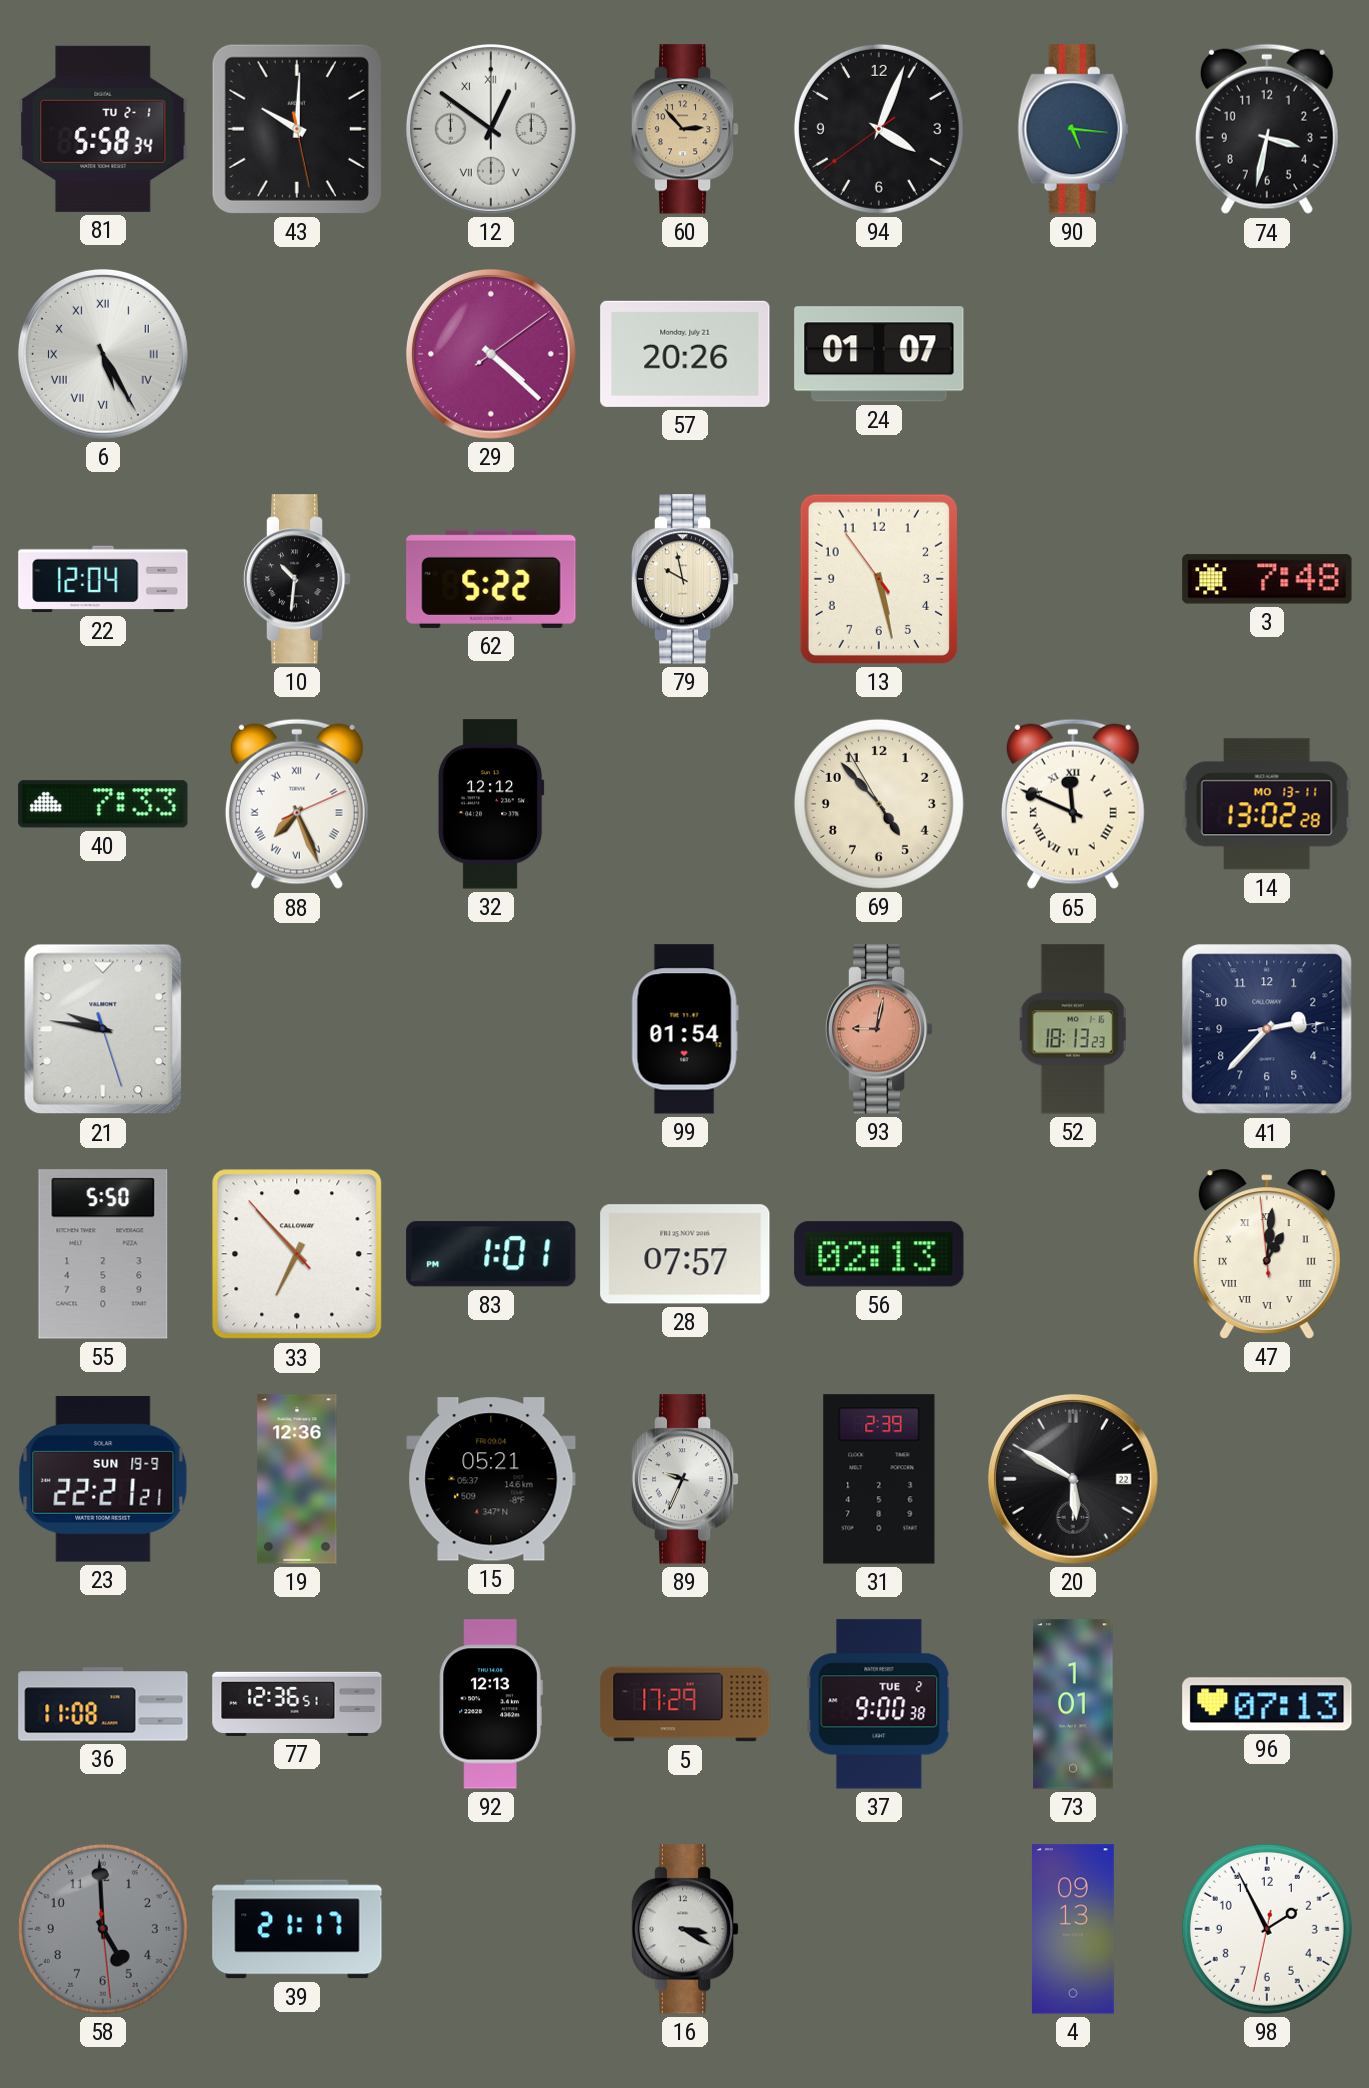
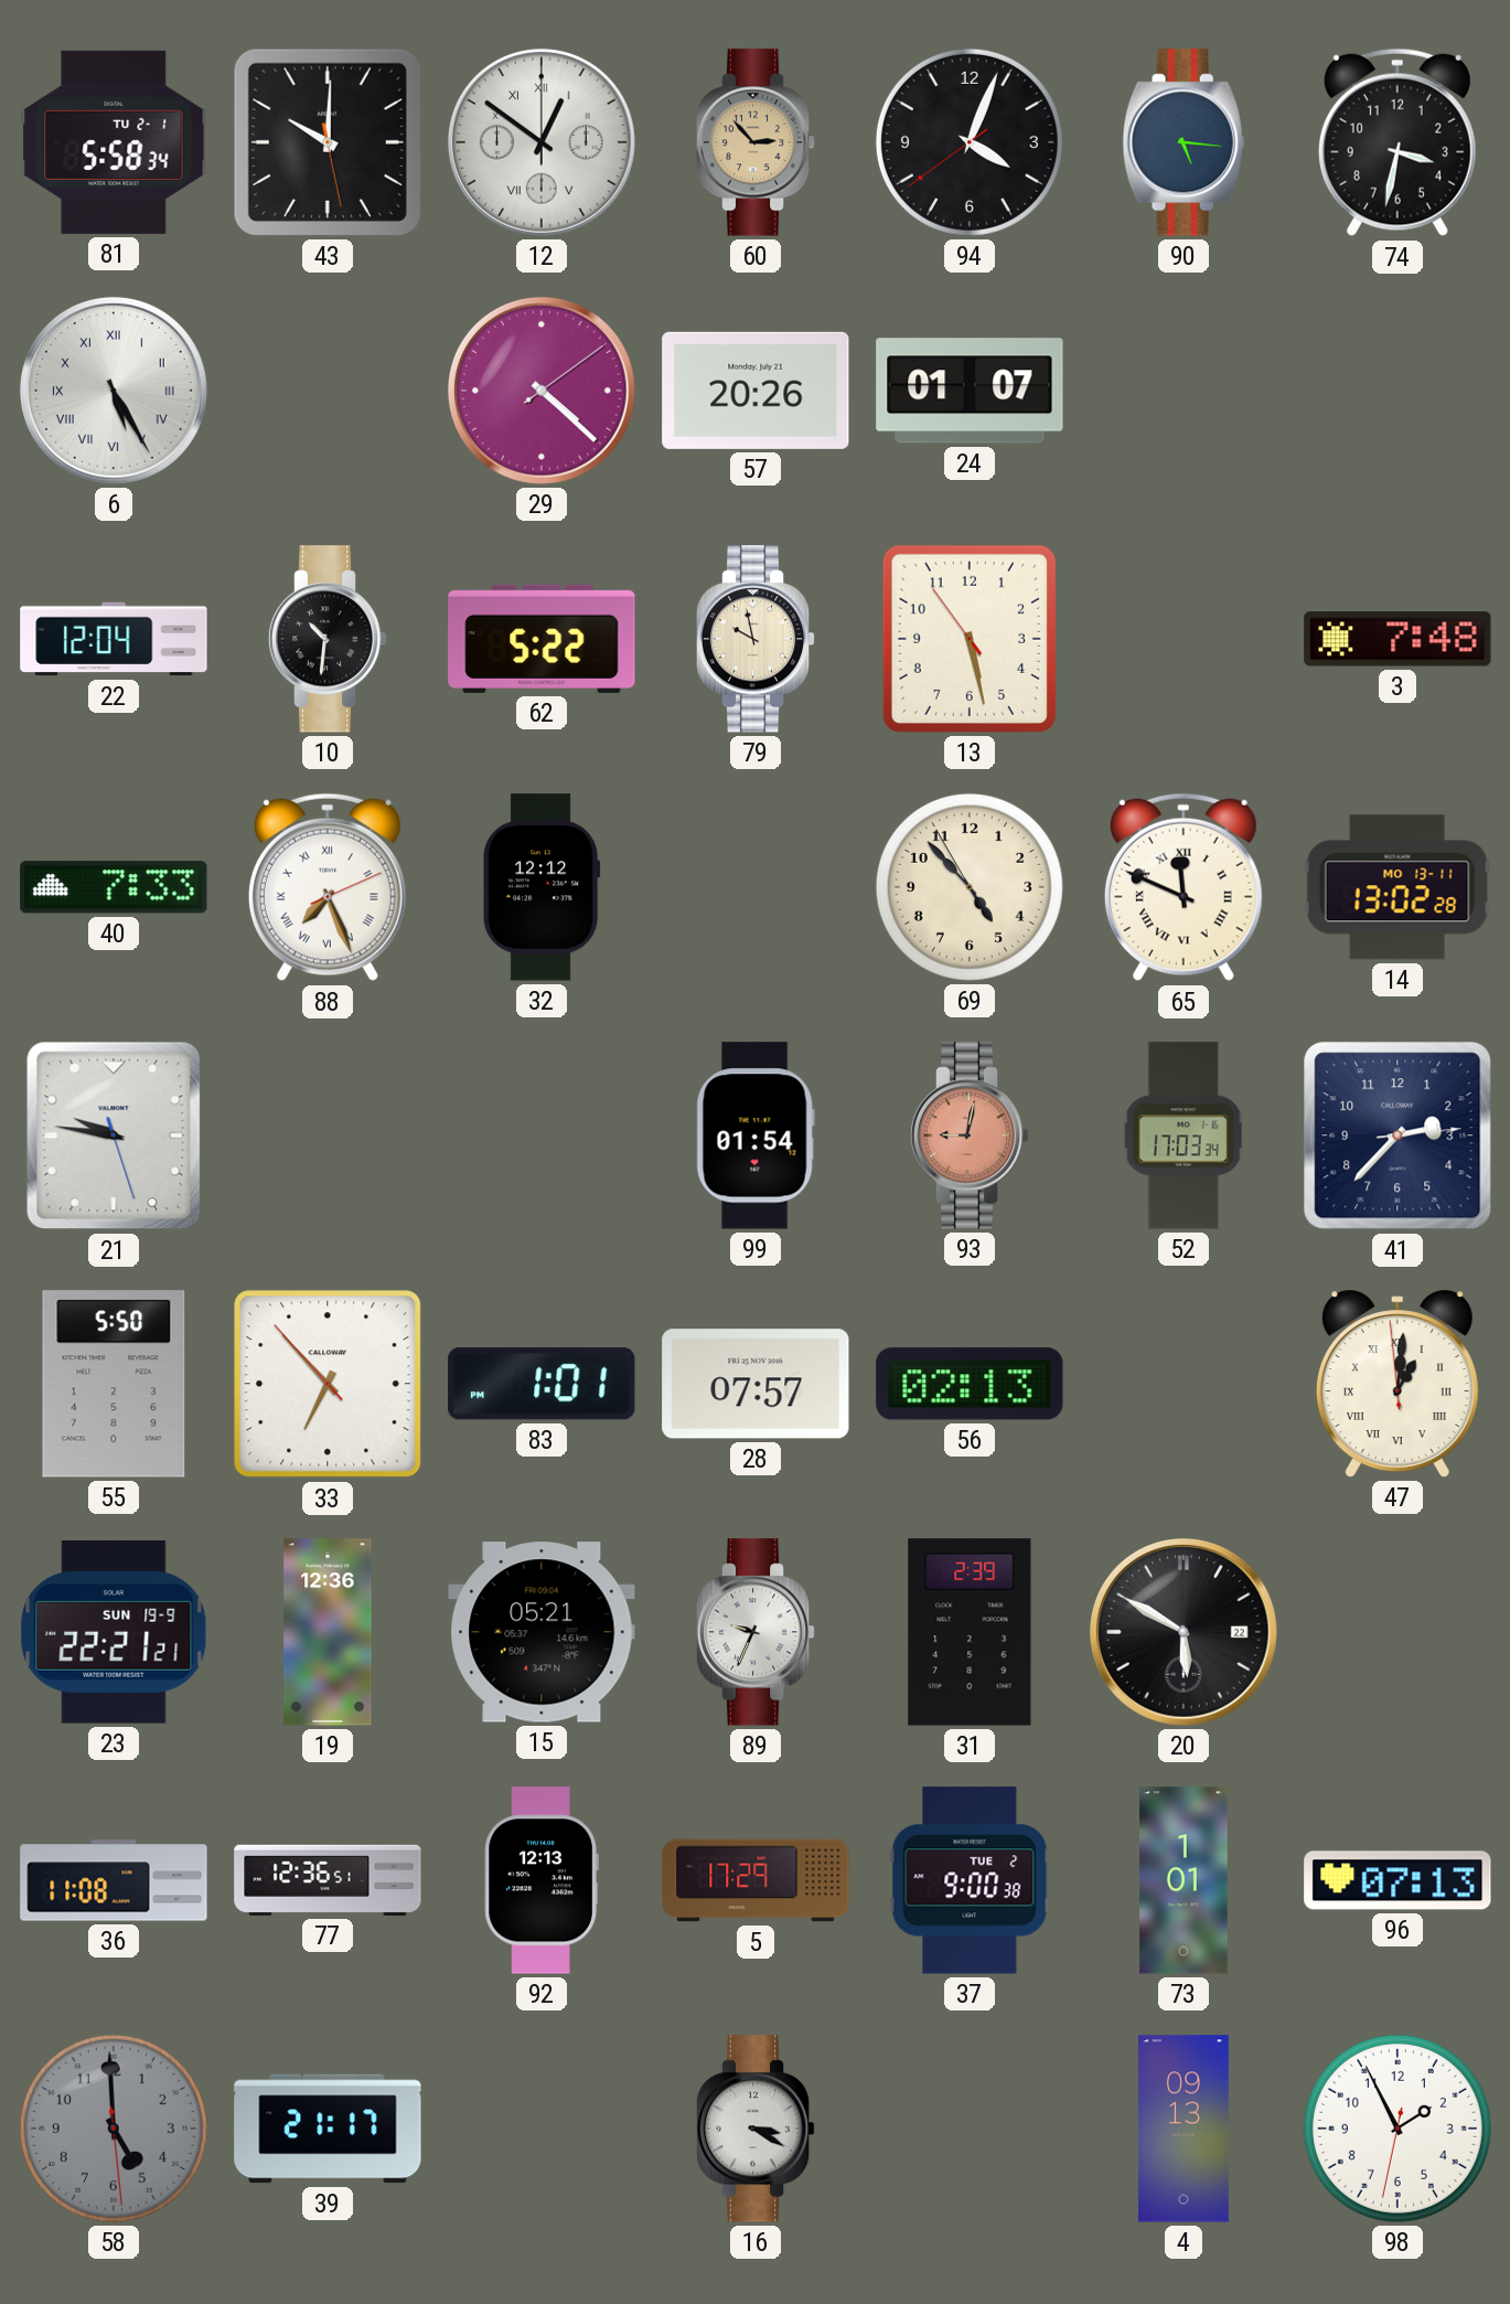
52: 18:13 -> 17:03 (1184, 1135)
